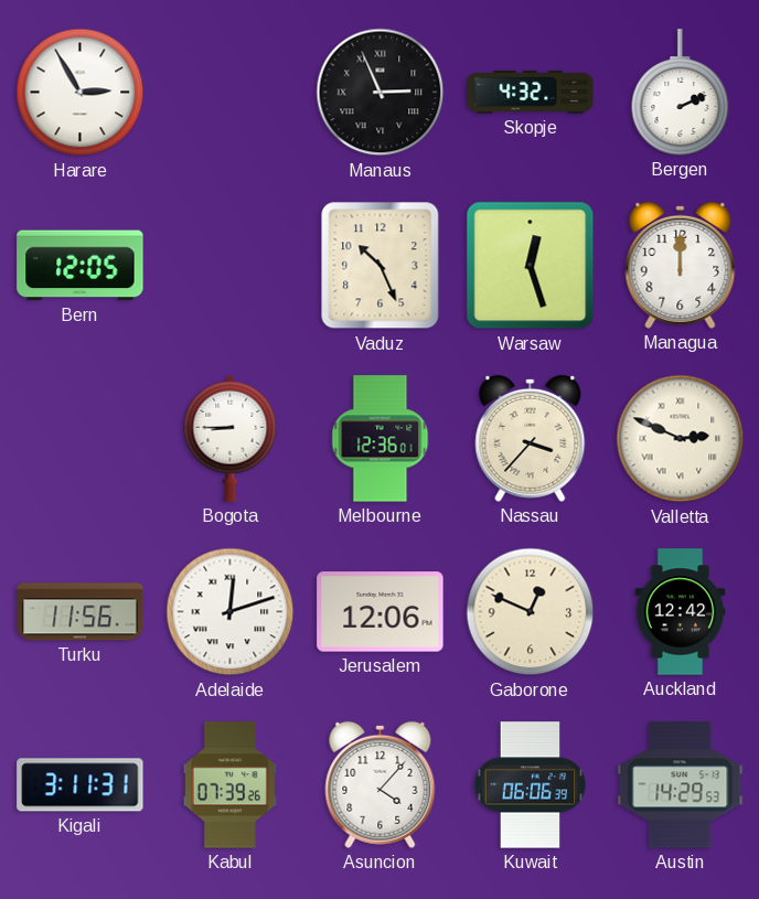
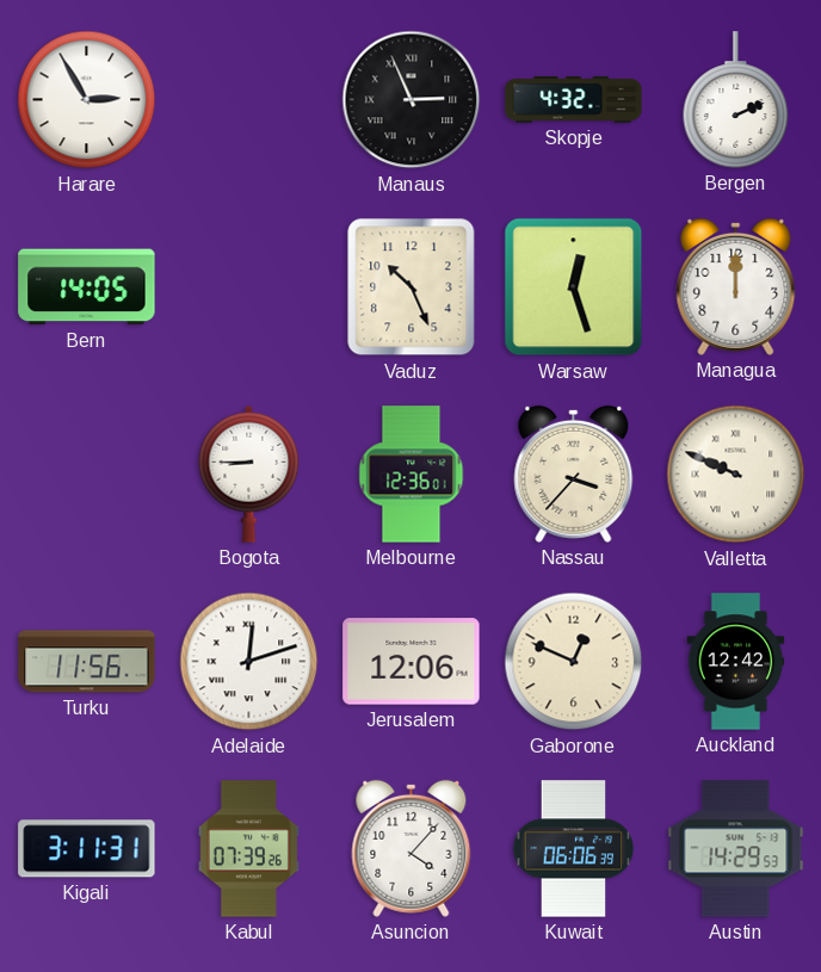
Bern: 12:05 -> 14:05 (87, 287)
Valletta: 2:49 -> 9:49 (736, 475)
